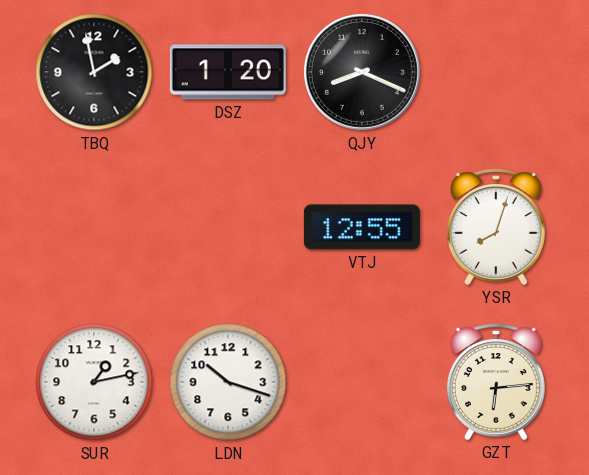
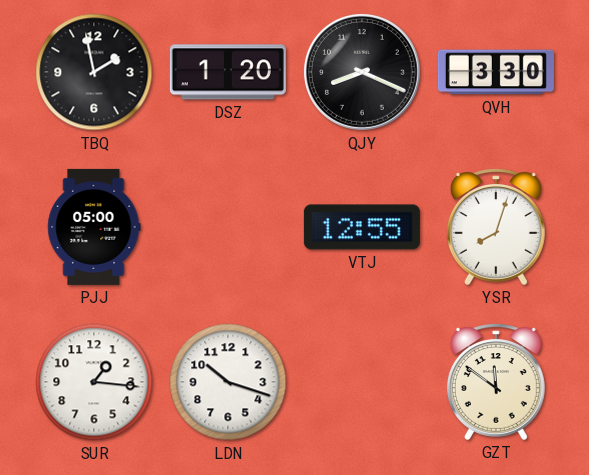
QVH: none -> 3:30 (496, 72)
PJJ: none -> 05:00 (94, 227)
SUR: 1:13 -> 1:16 (94, 382)
GZT: 6:14 -> 11:51 (496, 382)
